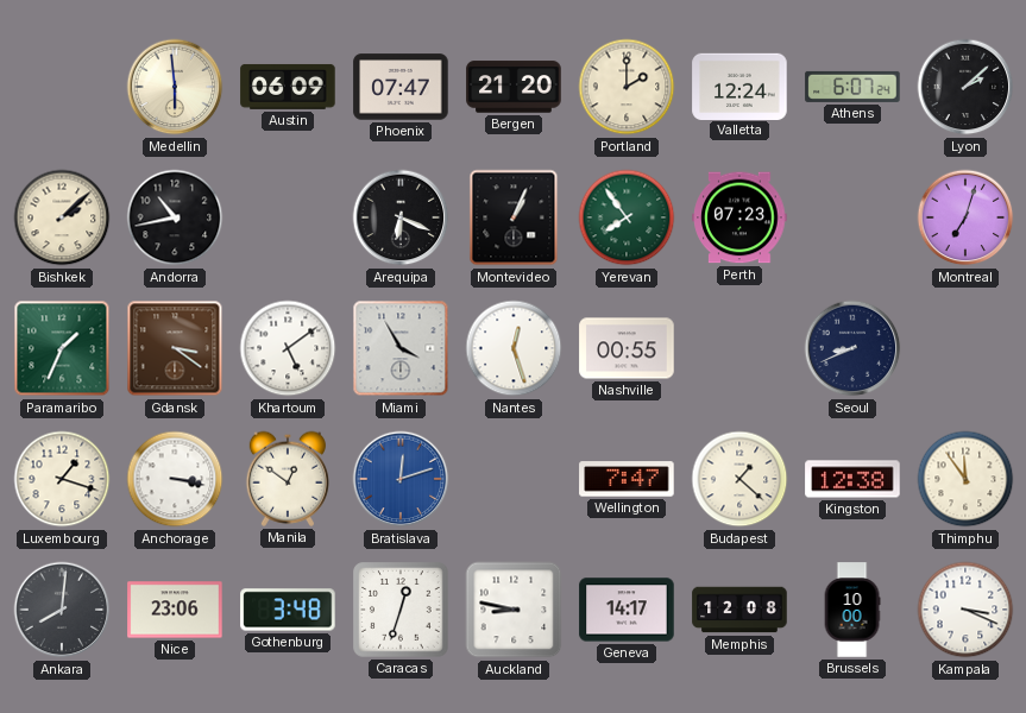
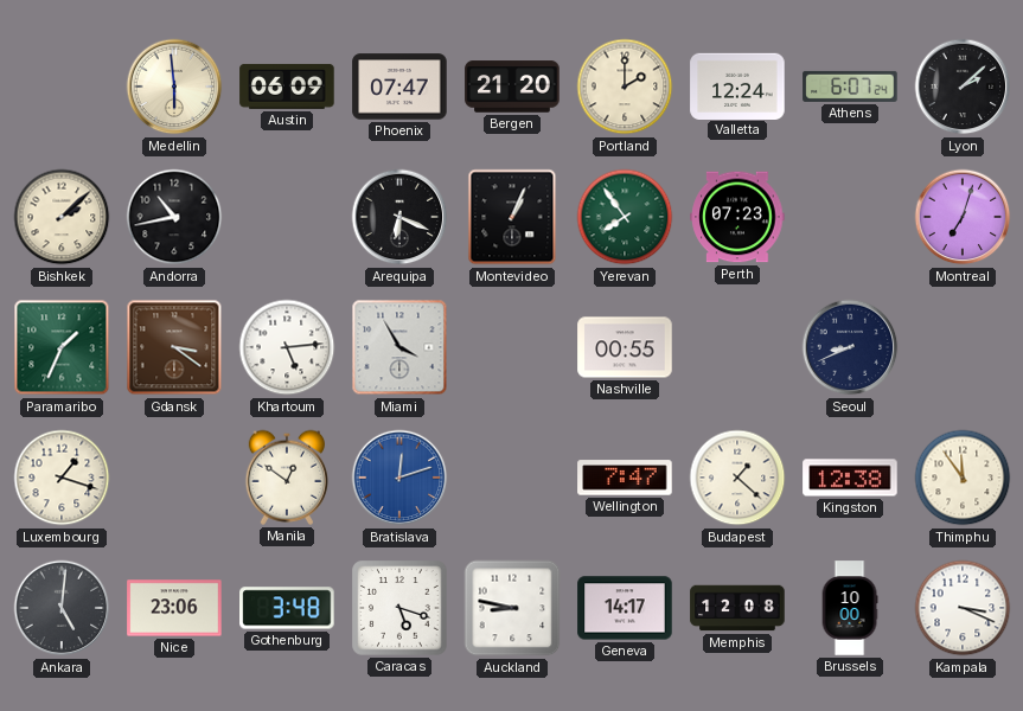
Khartoum: 5:09 -> 5:14 (287, 347)
Nantes: 12:27 -> none (514, 348)
Anchorage: 3:17 -> none (175, 479)
Ankara: 8:01 -> 5:01 (62, 608)
Caracas: 12:33 -> 5:18 (399, 608)
